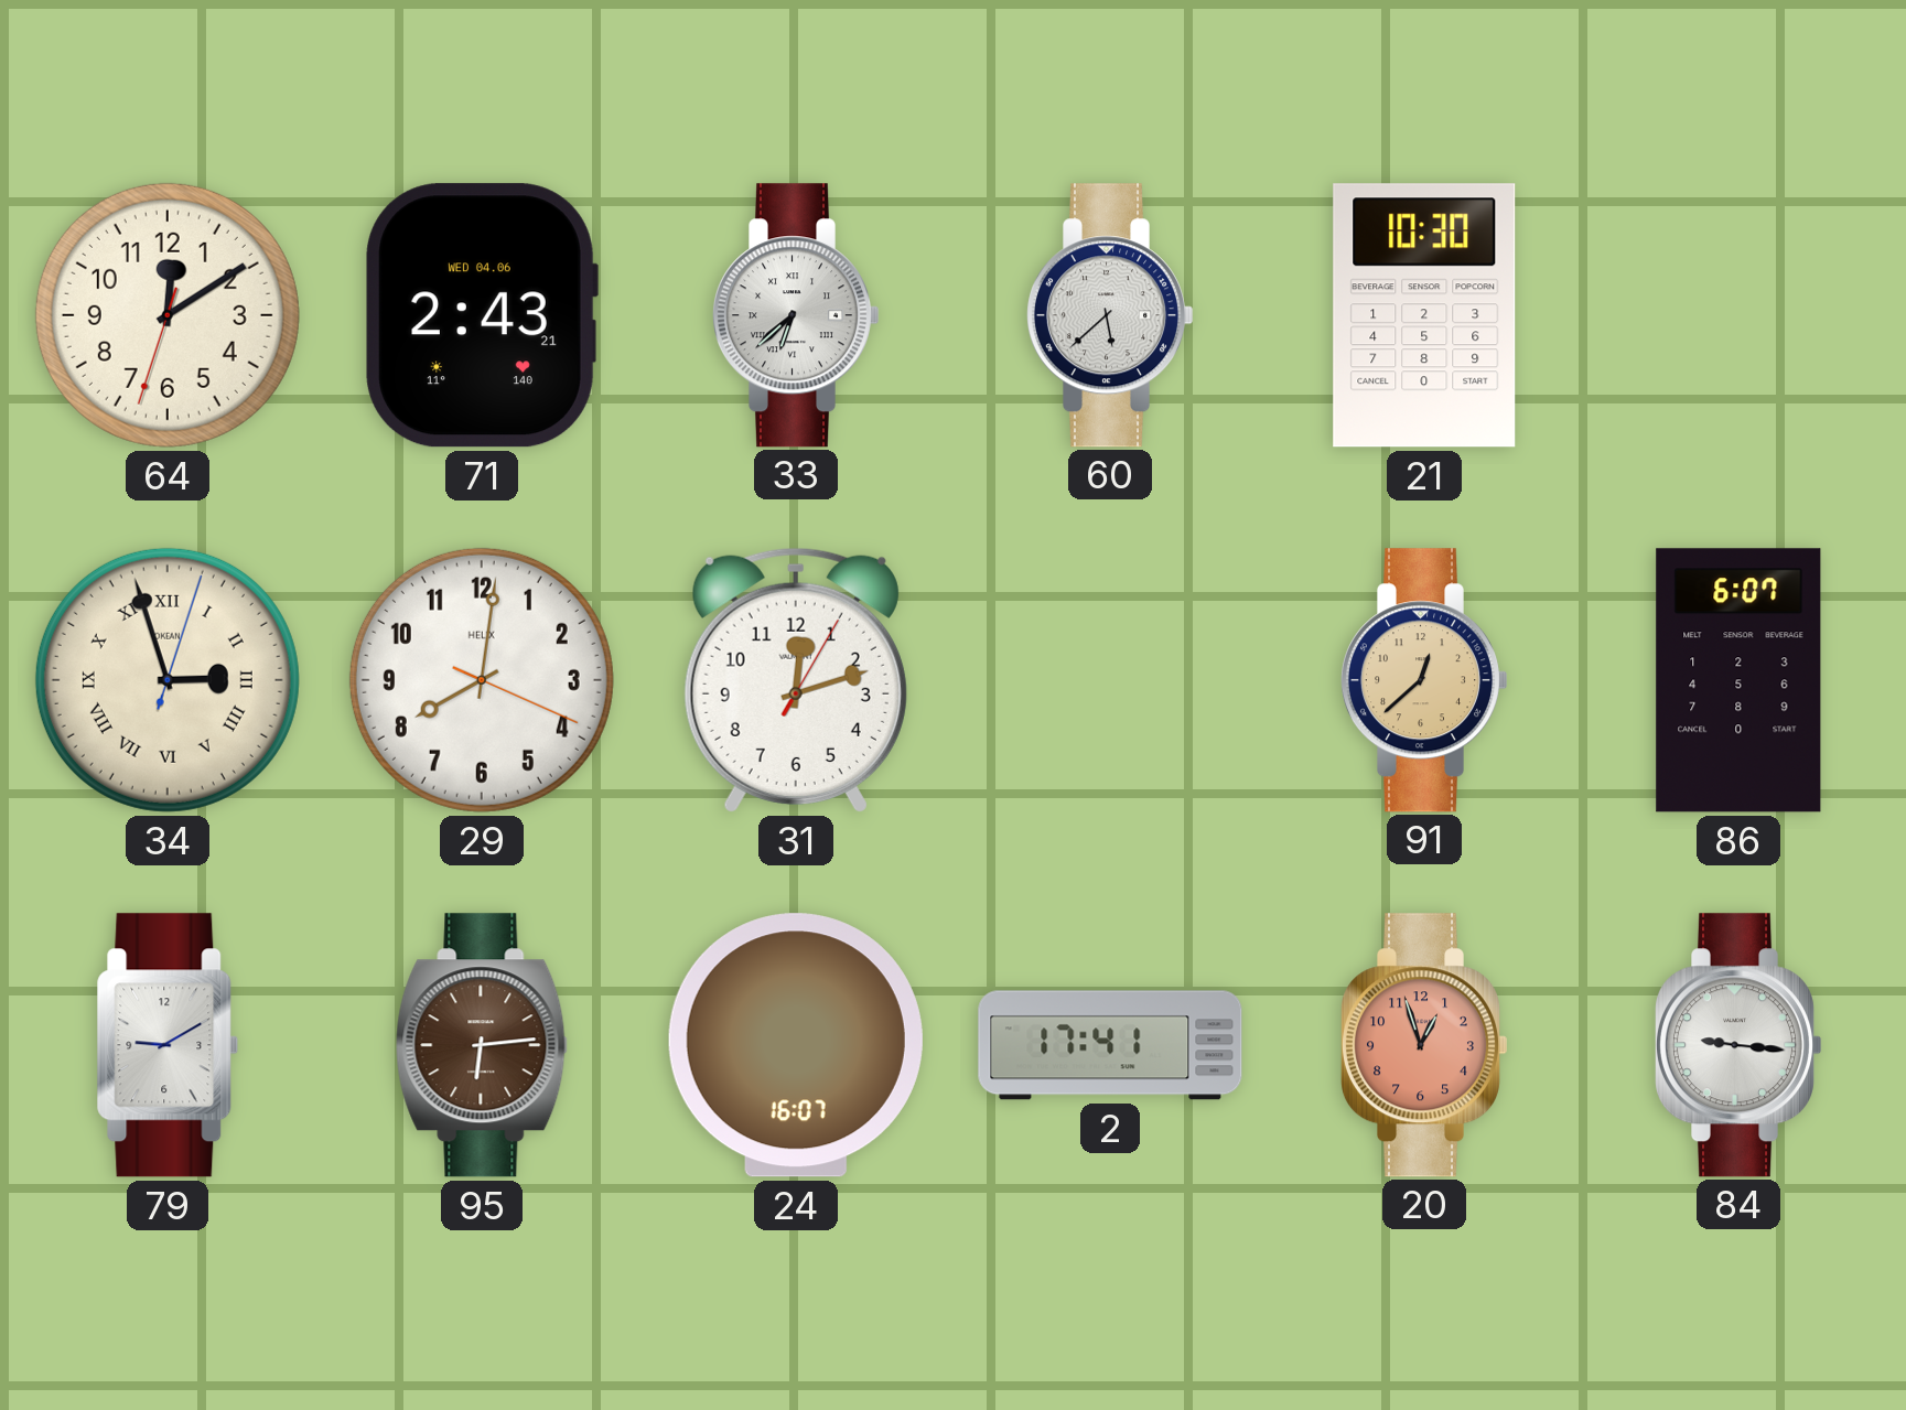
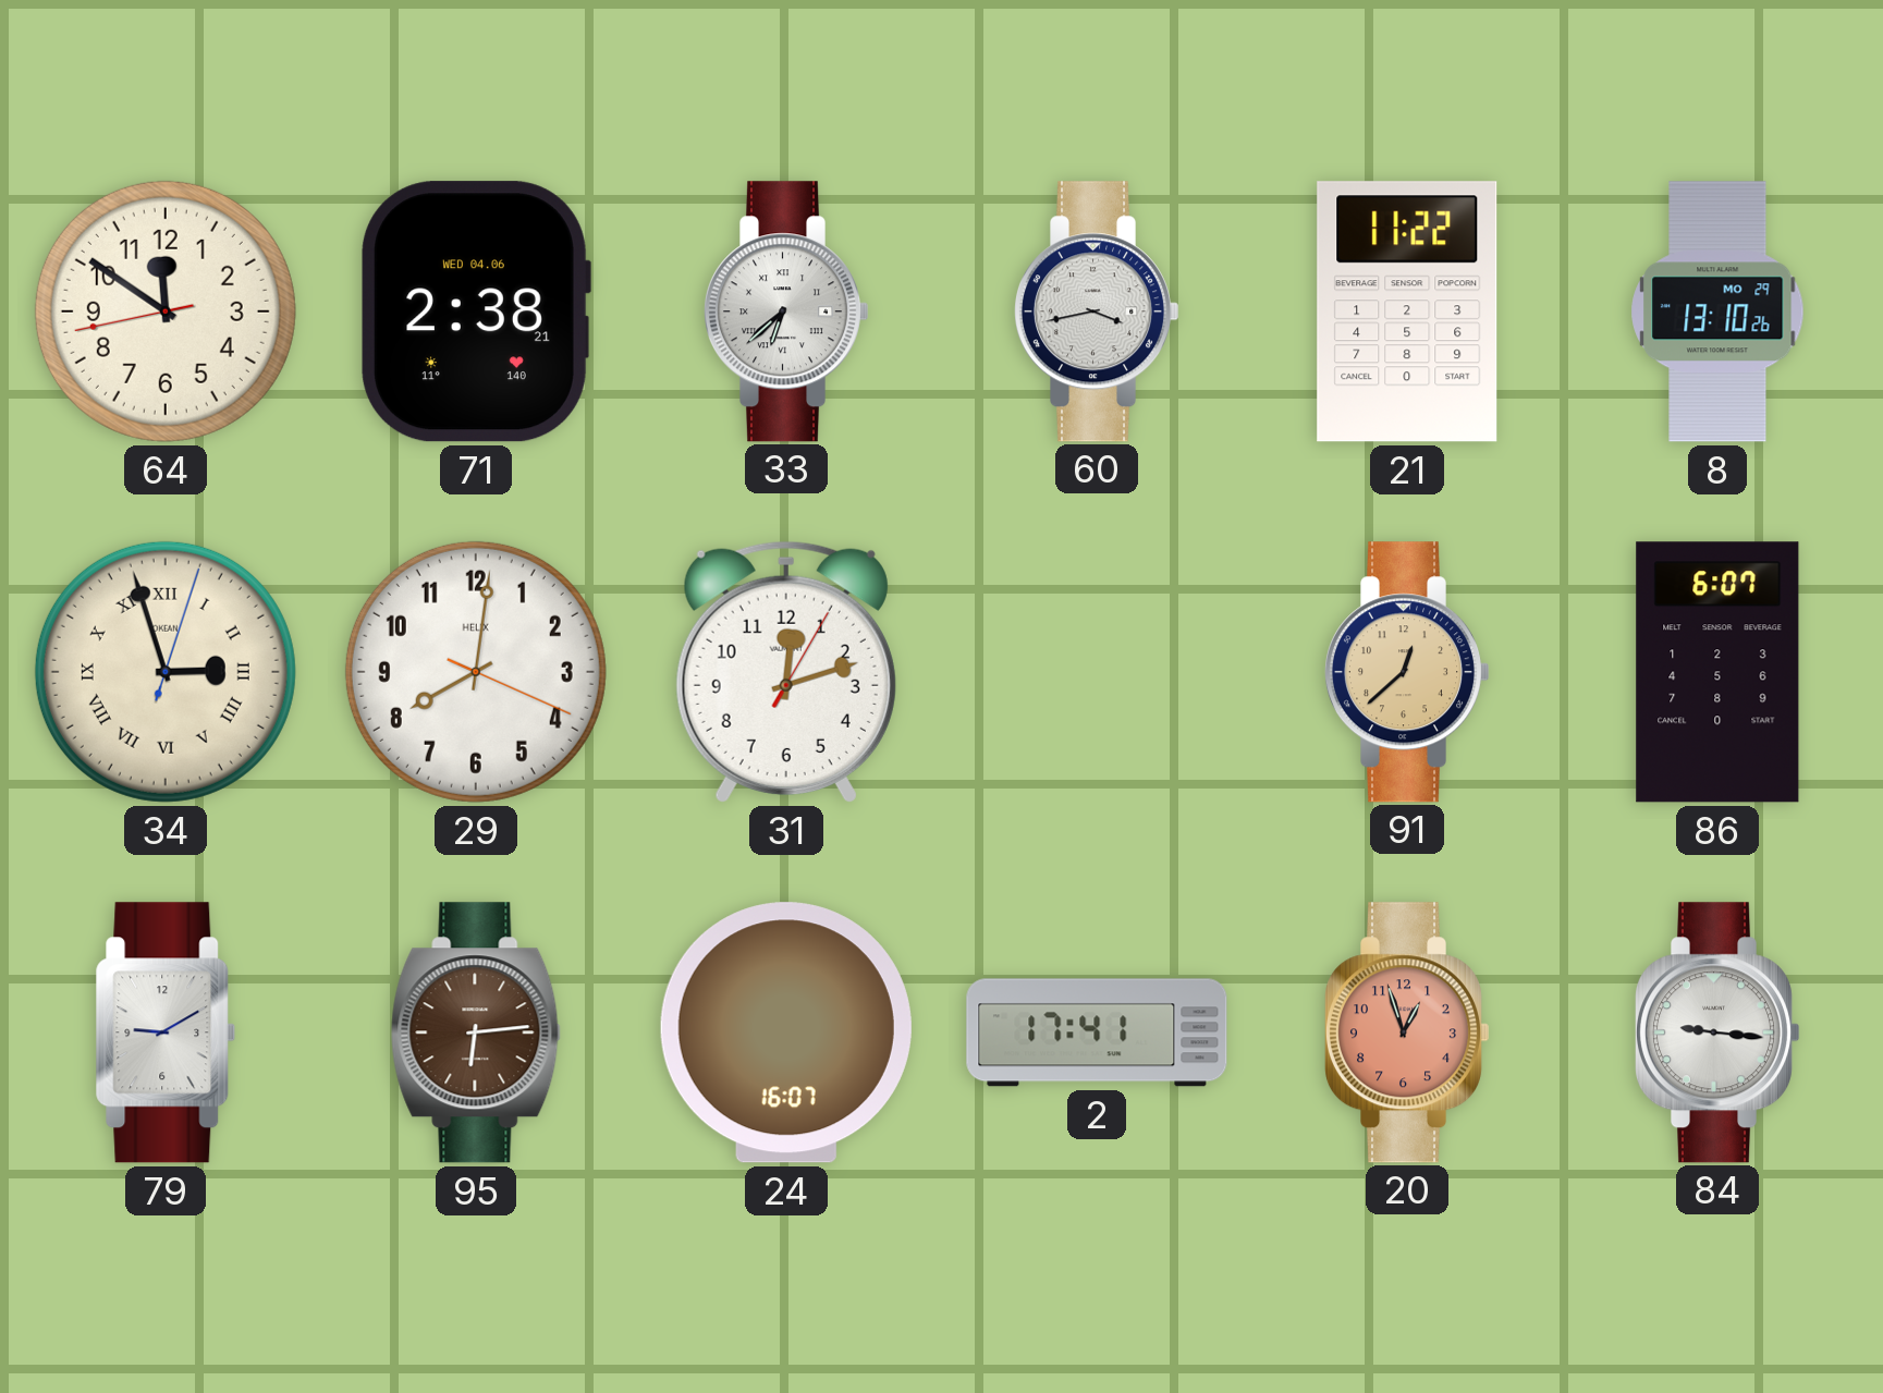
64: 12:09 -> 11:50 (166, 311)
71: 2:43 -> 2:38 (476, 311)
60: 5:38 -> 3:43 (1097, 311)
21: 10:30 -> 11:22 (1407, 311)
8: none -> 13:10 (1717, 311)
